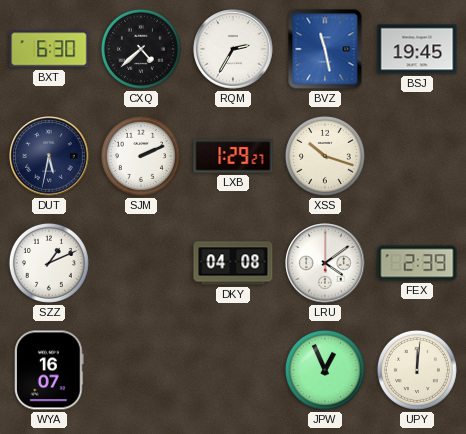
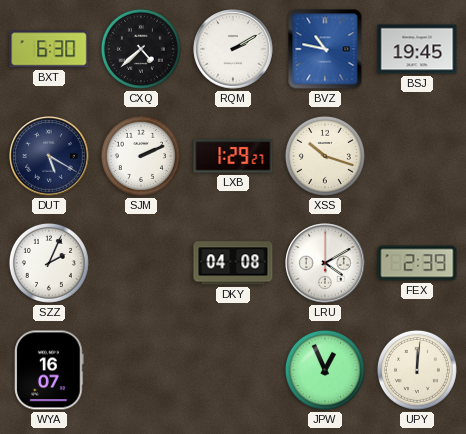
RQM: 2:35 -> 2:10 (233, 49)
BVZ: 11:28 -> 10:47 (325, 49)
DUT: 5:32 -> 5:20 (49, 156)
SZZ: 1:11 -> 2:04 (49, 263)
LRU: 4:09 -> 4:10 (325, 263)
